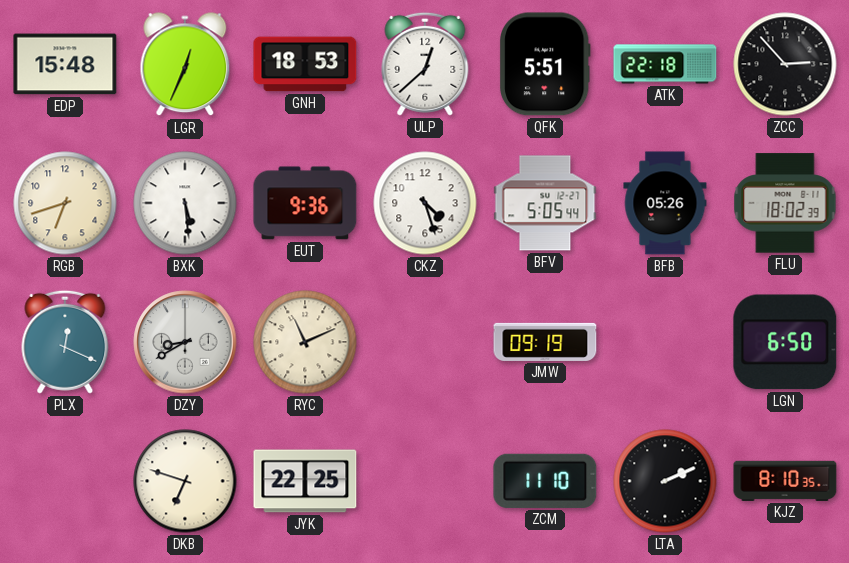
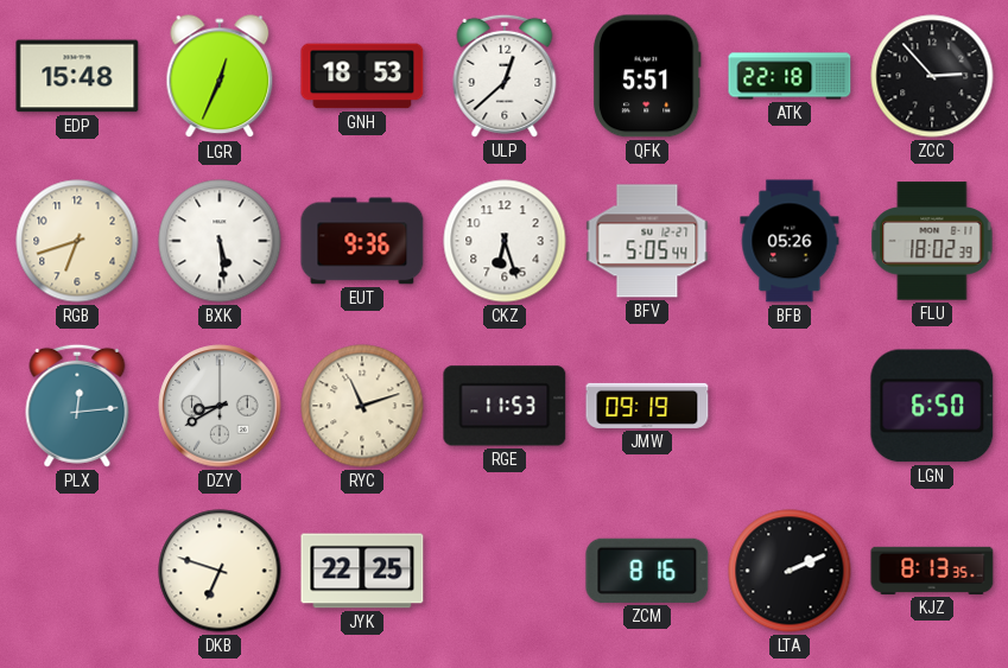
CKZ: 4:27 -> 6:27 (505, 241)
PLX: 12:19 -> 12:14 (77, 406)
RYC: 11:11 -> 11:12 (362, 406)
RGE: none -> 11:53 (505, 406)
ZCM: 11:10 -> 8:16 (647, 571)
KJZ: 8:10 -> 8:13 (932, 571)
